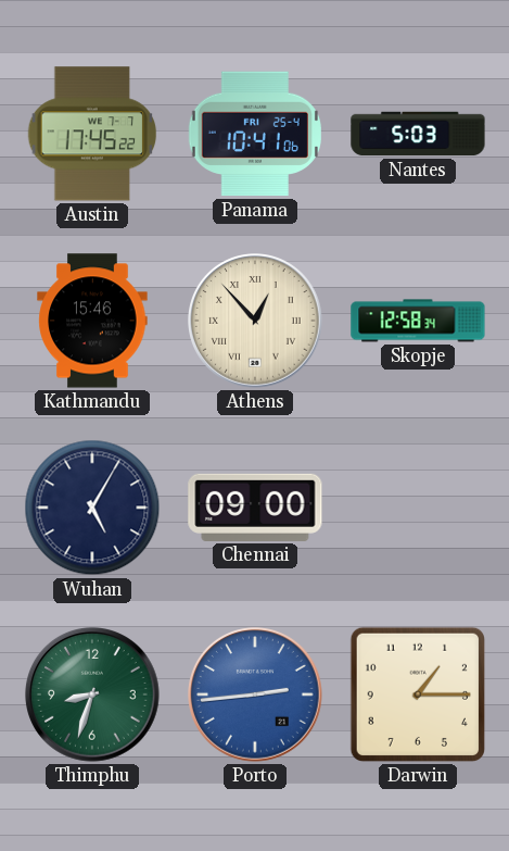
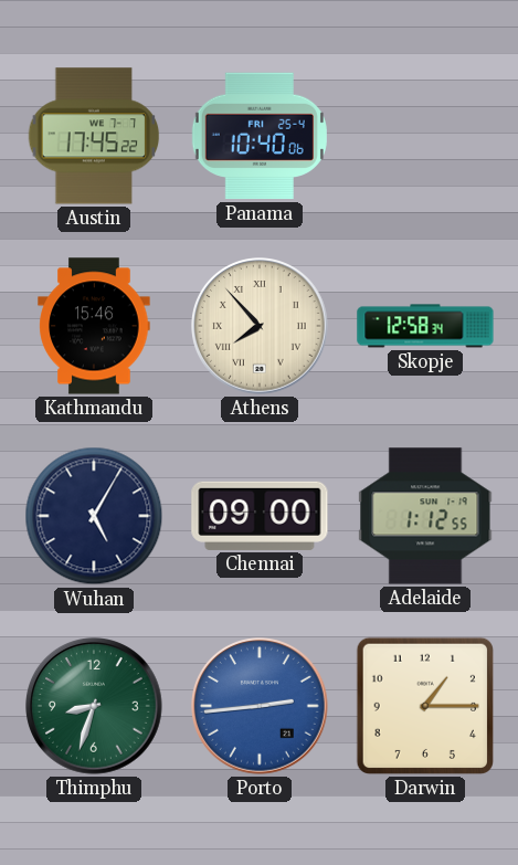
Panama: 10:41 -> 10:40 (260, 136)
Nantes: 5:03 -> none (418, 134)
Athens: 12:53 -> 7:53 (261, 327)
Adelaide: none -> 1:12 (425, 516)
